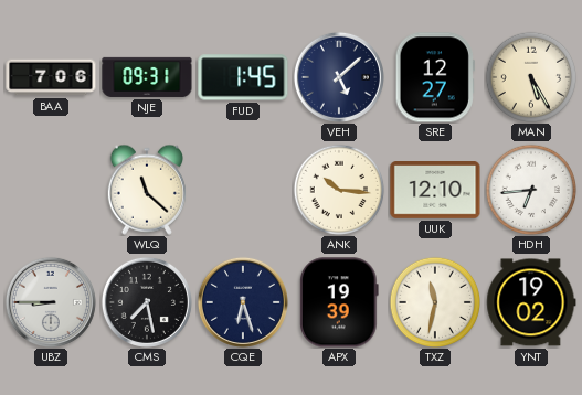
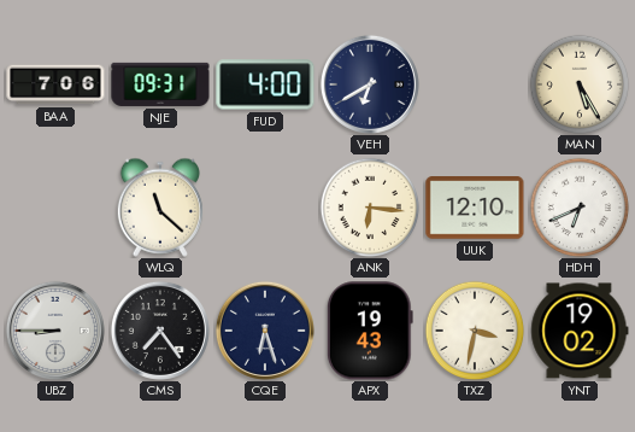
FUD: 1:45 -> 4:00 (265, 84)
VEH: 5:08 -> 6:40 (370, 84)
SRE: 12:27 -> none (435, 77)
ANK: 10:16 -> 6:16 (370, 208)
HDH: 6:44 -> 6:41 (580, 208)
CMS: 7:28 -> 7:24 (160, 331)
APX: 19:39 -> 19:43 (370, 331)
TXZ: 11:32 -> 3:32 (475, 331)
